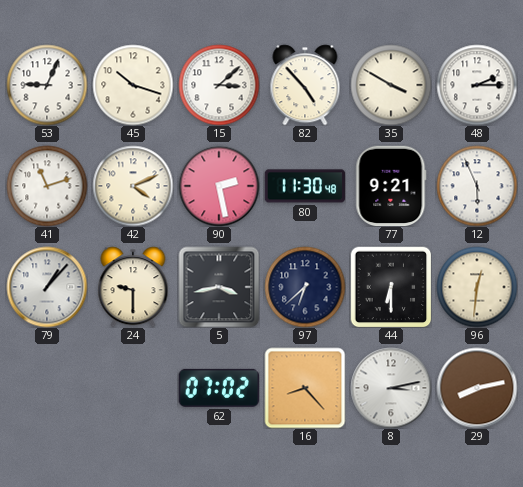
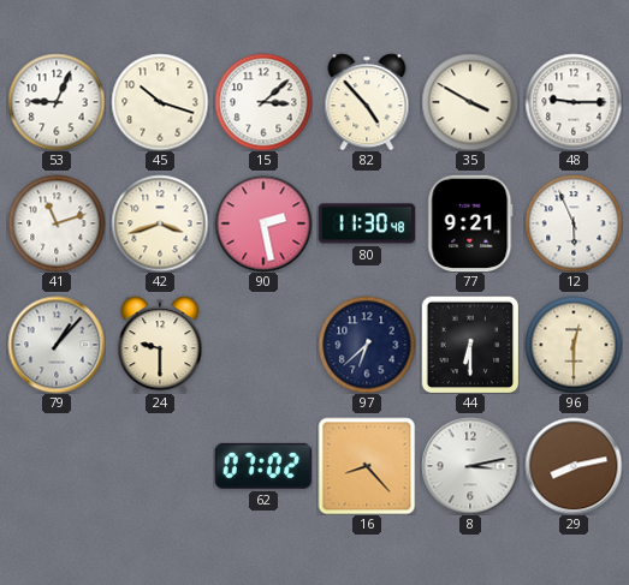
48: 2:15 -> 9:15 (574, 102)
42: 4:11 -> 3:42 (160, 223)
5: 3:43 -> none (219, 287)
96: 12:31 -> 12:30 (574, 345)
